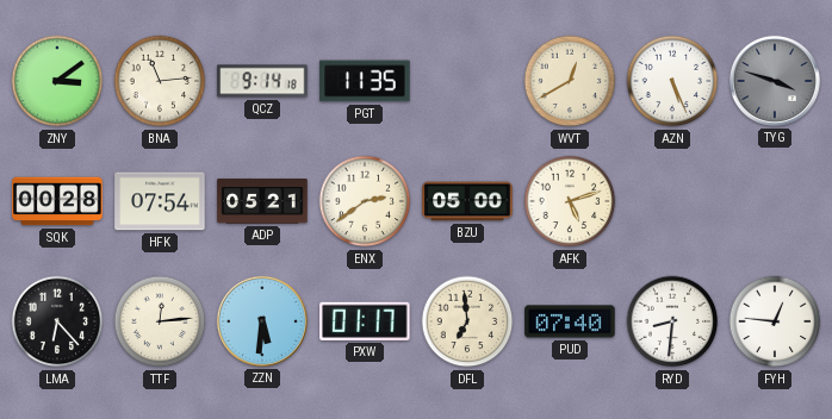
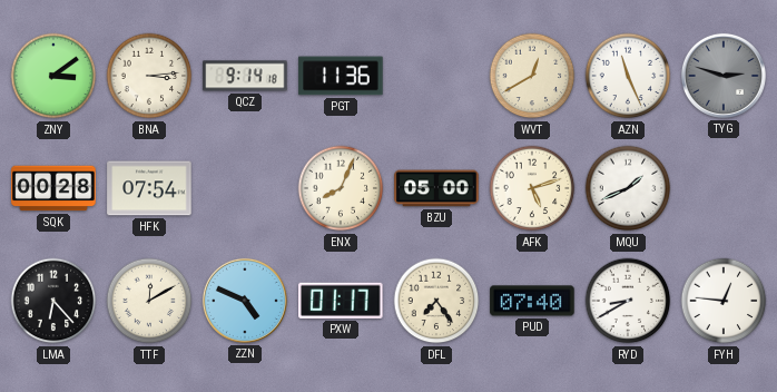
BNA: 11:14 -> 3:14 (149, 76)
PGT: 11:35 -> 11:36 (341, 76)
AZN: 5:26 -> 11:26 (628, 76)
TYG: 3:48 -> 2:48 (724, 76)
ADP: 05:21 -> none (262, 201)
ENX: 2:39 -> 8:04 (341, 188)
MQU: none -> 1:41 (628, 188)
TTF: 12:14 -> 12:10 (149, 301)
ZZN: 5:31 -> 4:49 (245, 301)
DFL: 6:59 -> 7:24 (436, 301)
RYD: 8:31 -> 8:40 (628, 301)
